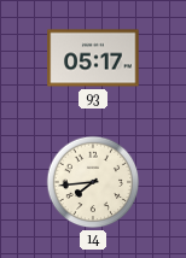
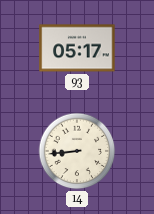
14: 7:44 -> 8:44 (77, 151)
